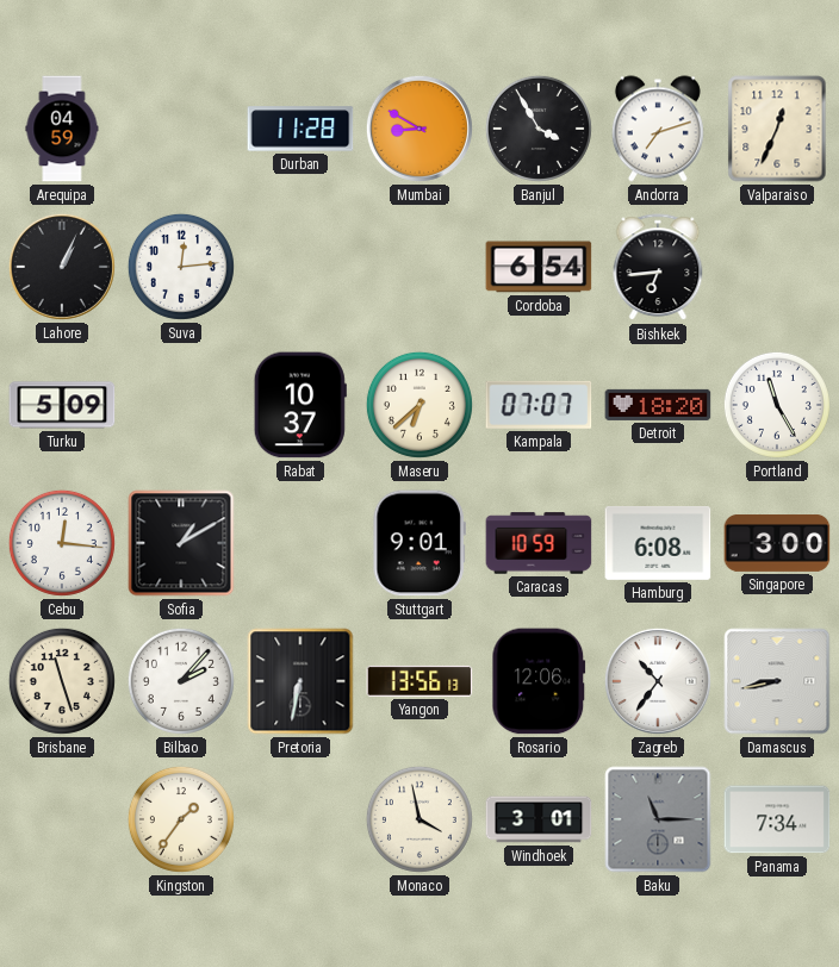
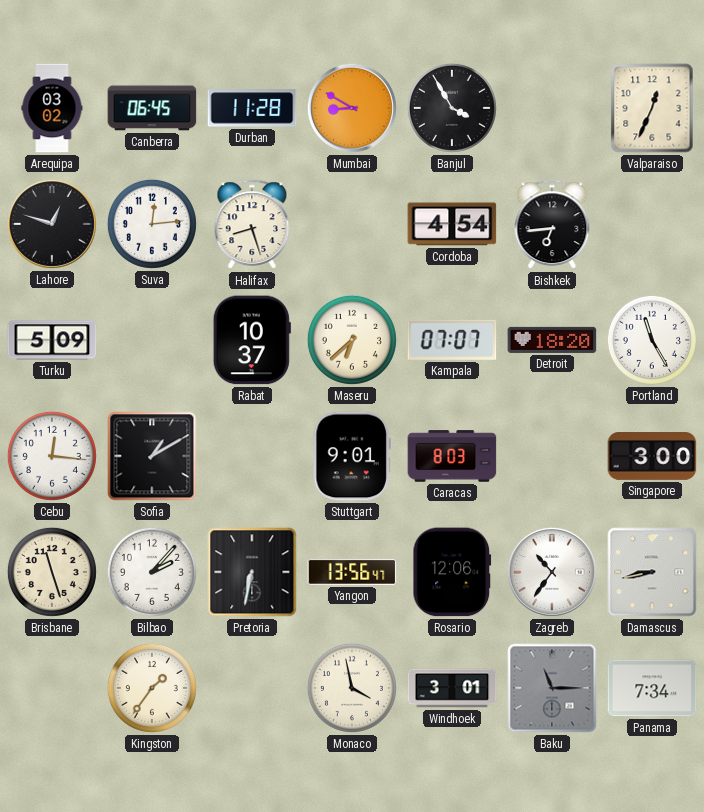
Arequipa: 04:59 -> 03:02 (52, 108)
Canberra: none -> 06:45 (152, 108)
Andorra: 7:12 -> none (658, 129)
Lahore: 1:04 -> 12:48 (52, 224)
Halifax: none -> 8:27 (252, 225)
Cordoba: 6:54 -> 4:54 (452, 224)
Caracas: 10:59 -> 8:03 (452, 456)
Hamburg: 6:08 -> none (658, 543)
Yangon: 13:56:13 -> 13:56:47 (352, 572)
